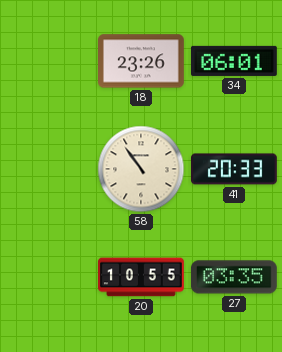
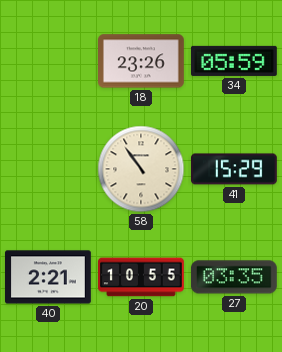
34: 06:01 -> 05:59 (235, 61)
41: 20:33 -> 15:29 (235, 169)
40: none -> 2:21 (49, 277)
